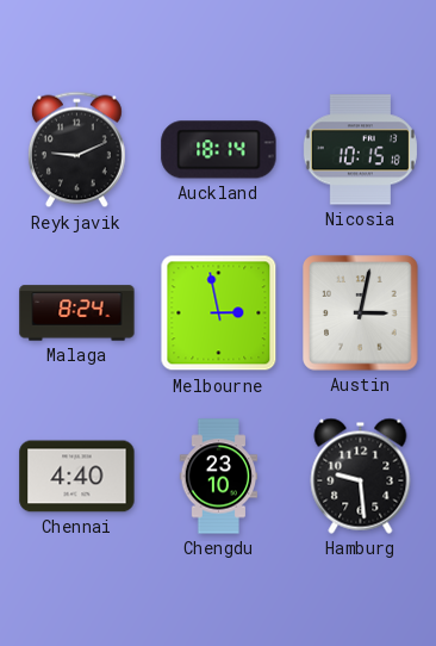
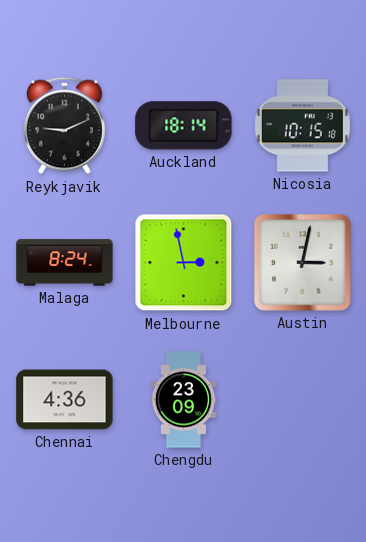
Chennai: 4:40 -> 4:36 (65, 400)
Chengdu: 23:10 -> 23:09 (184, 400)
Hamburg: 9:29 -> none (361, 476)
